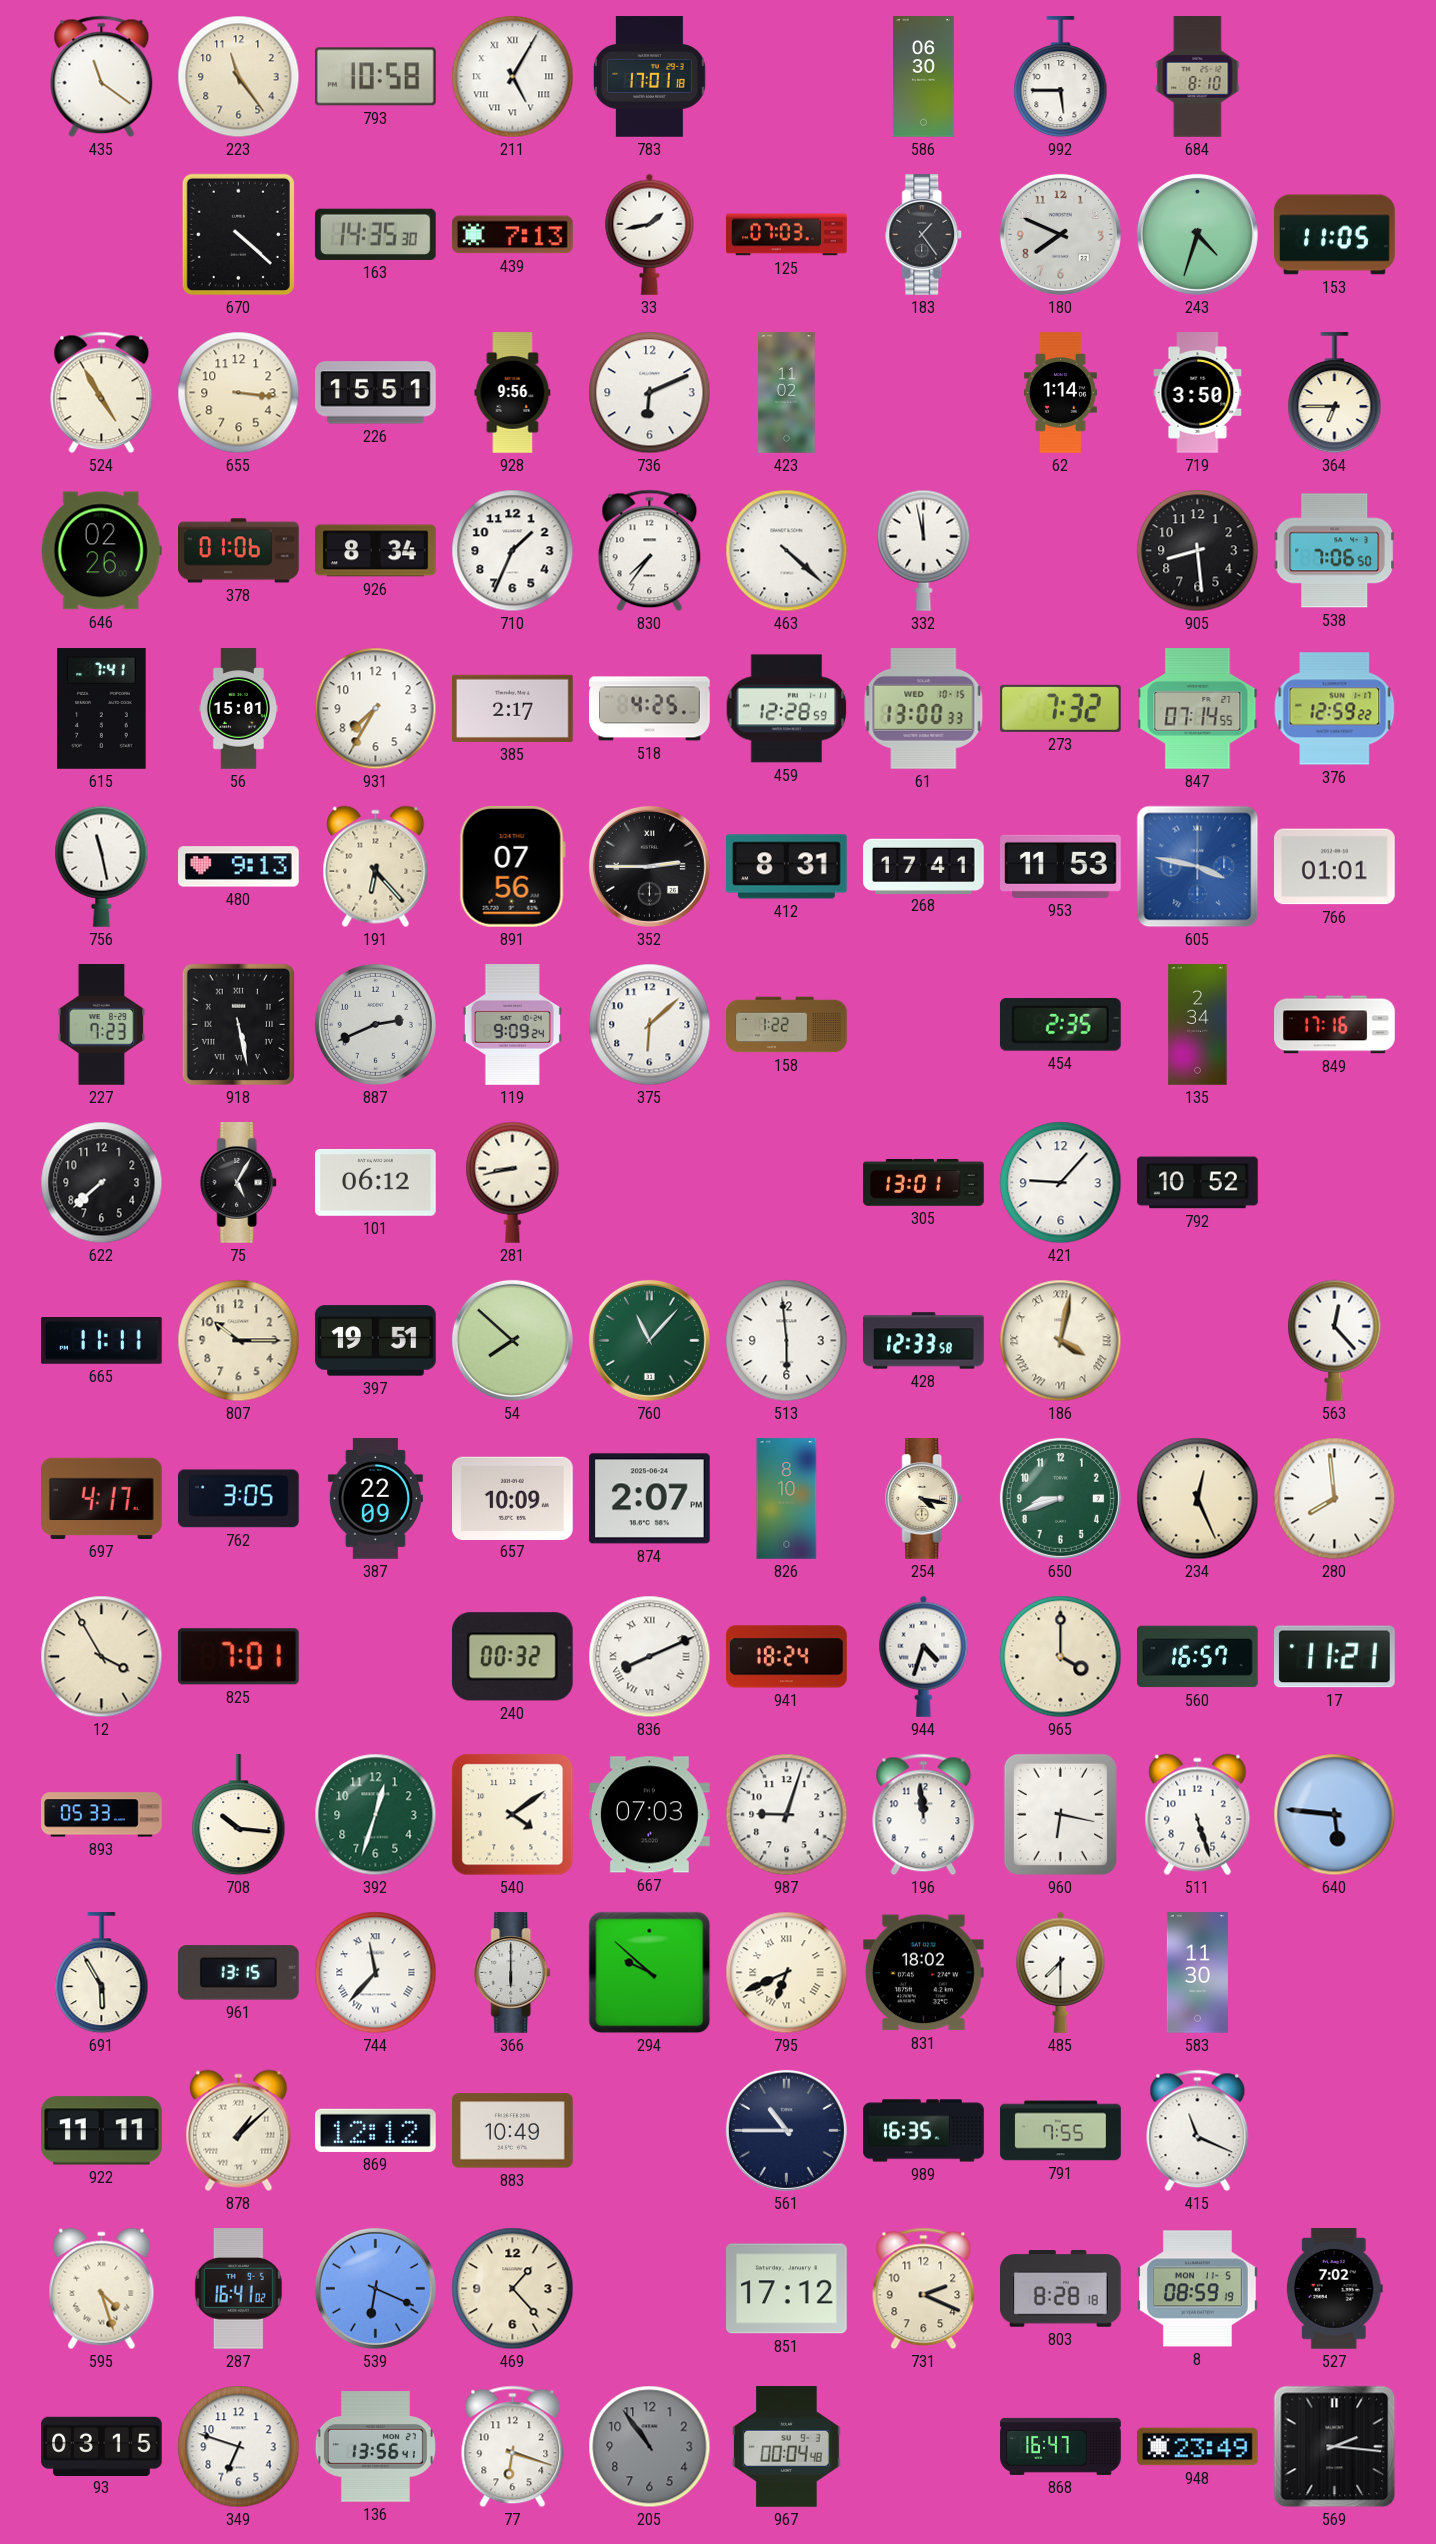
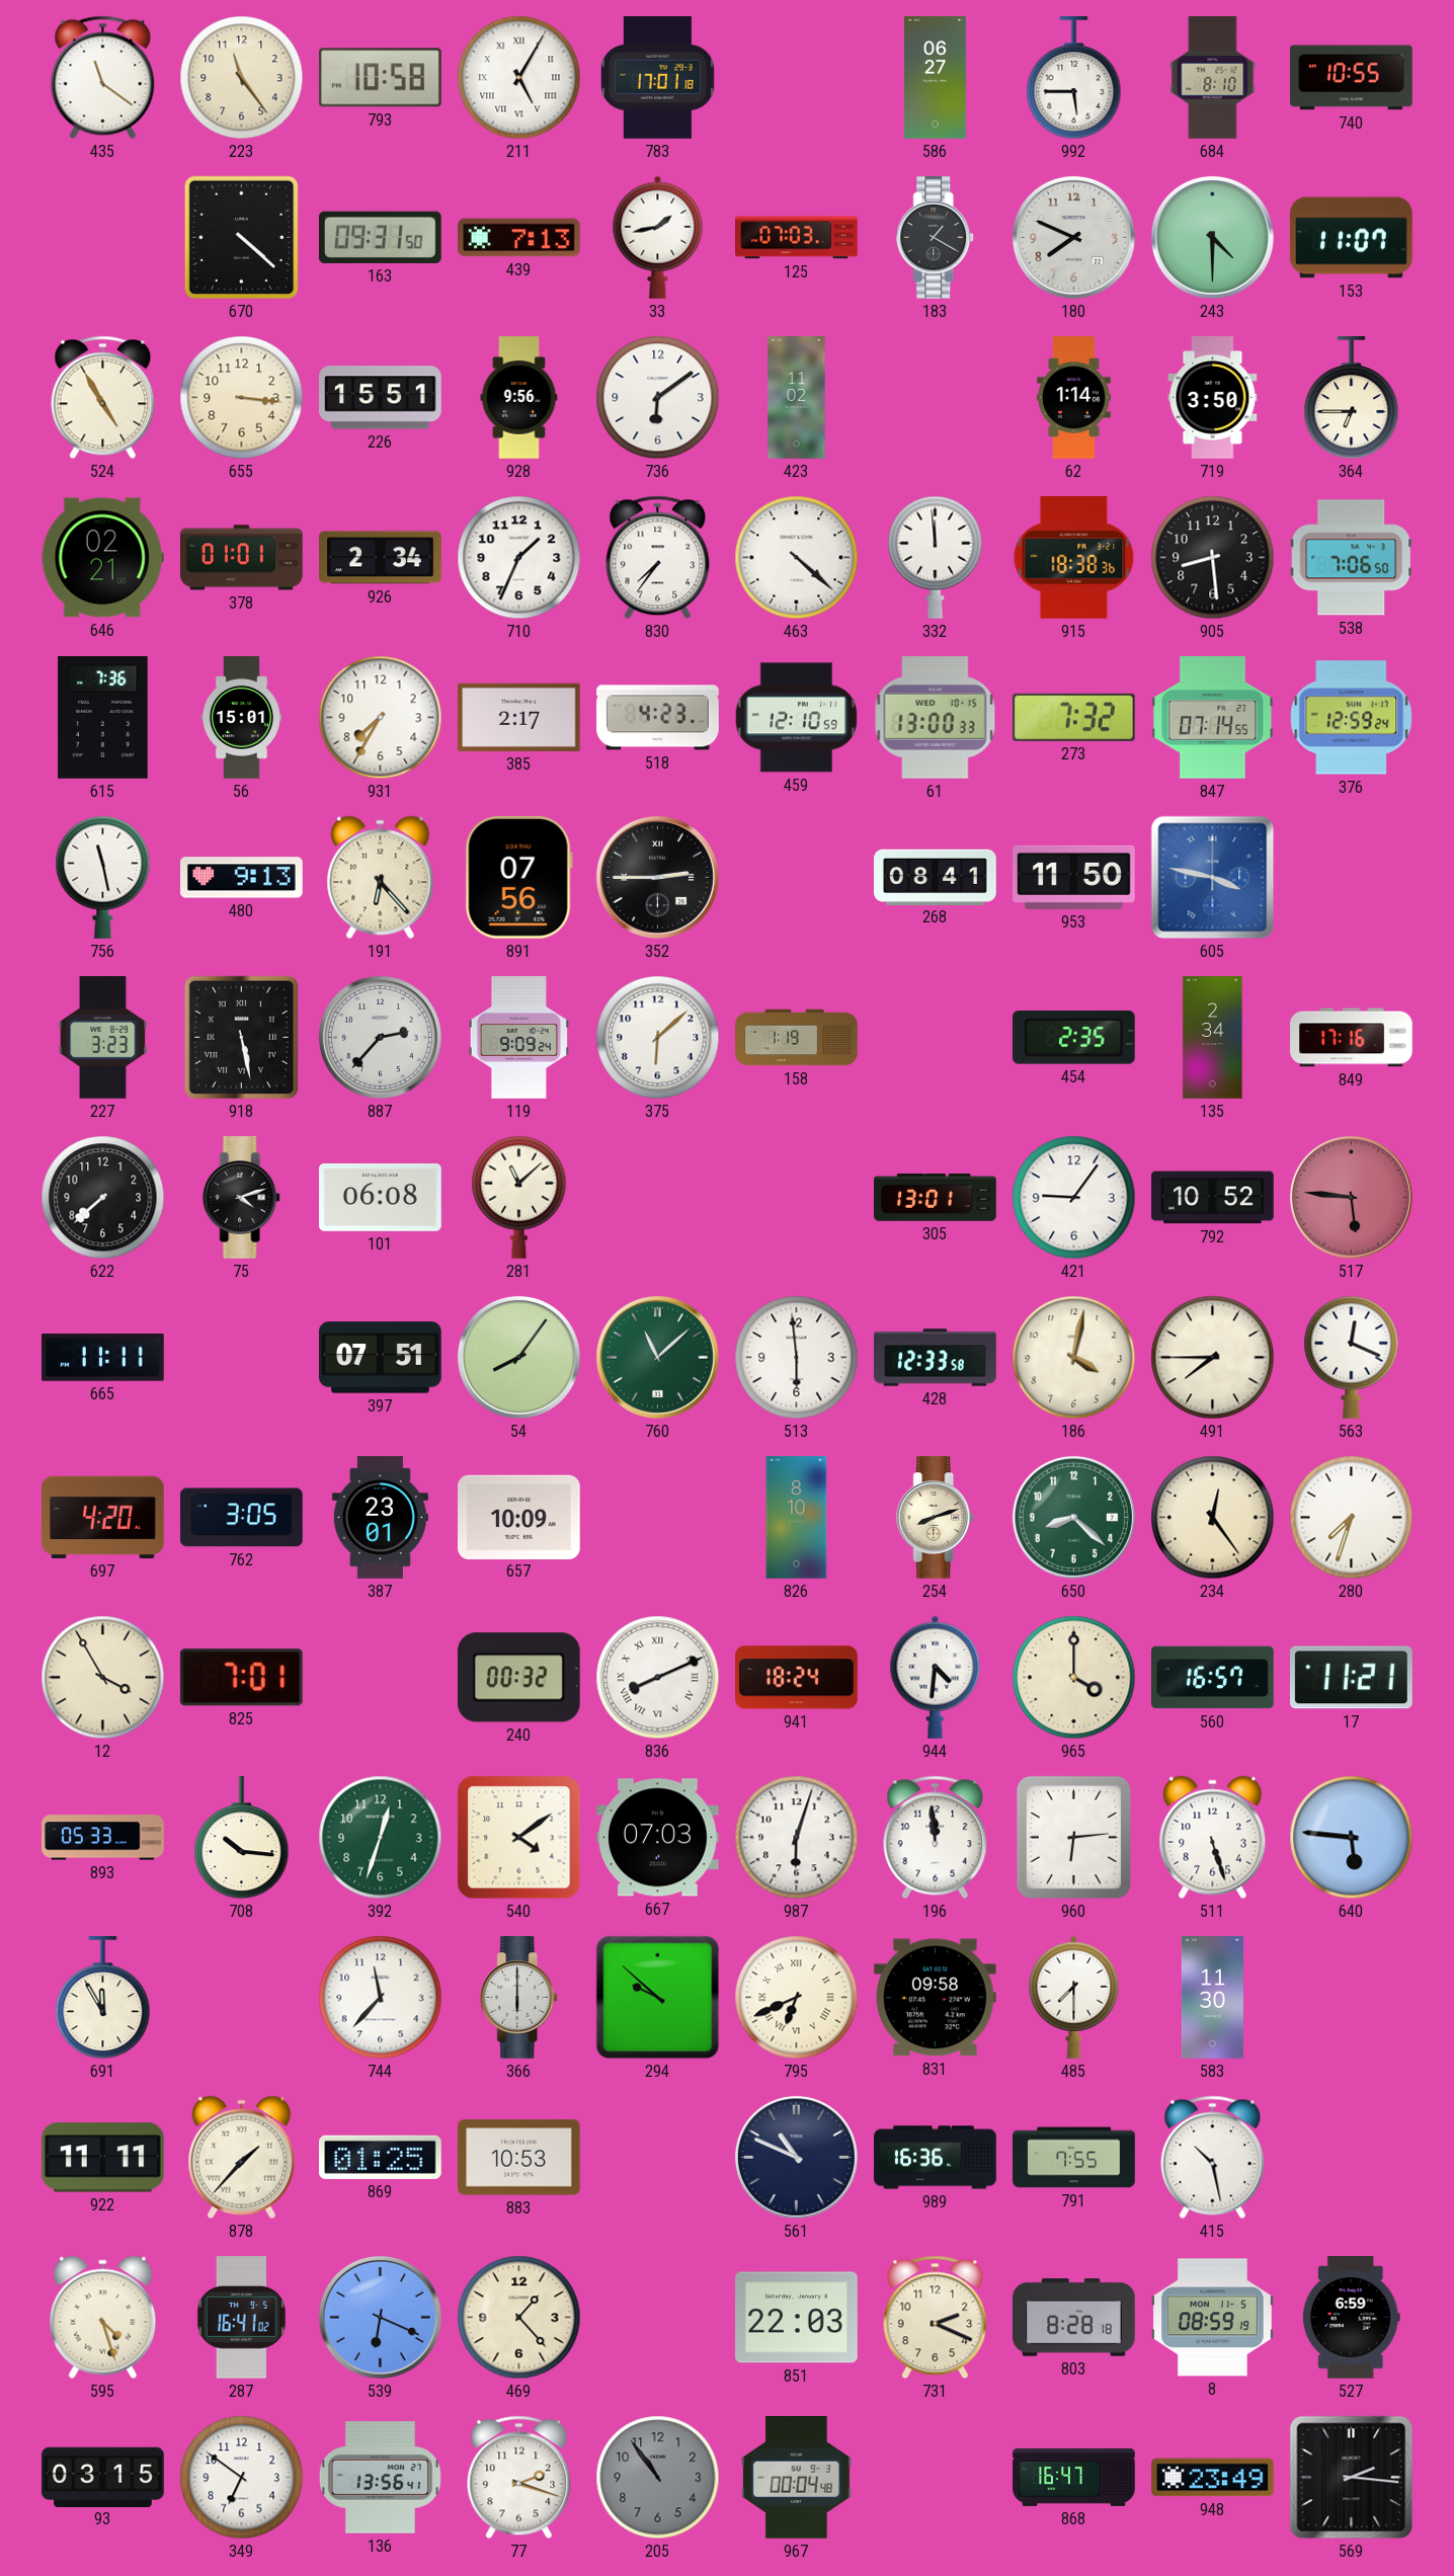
586: 06:30 -> 06:27 (935, 78)
740: none -> 10:55 (1352, 78)
163: 14:35 -> 09:31 (381, 237)
183: 1:24 -> 1:20 (936, 238)
243: 4:33 -> 4:30 (1212, 237)
153: 11:05 -> 11:07 (1352, 238)
736: 6:11 -> 6:09 (658, 398)
646: 02:26 -> 02:21 (102, 558)
378: 01:06 -> 01:01 (242, 558)
926: 8:34 -> 2:34 (381, 558)
332: 11:58 -> 11:59 (936, 557)
915: none -> 18:38 (1074, 558)
615: 7:41 -> 7:36 (103, 718)
518: 4:25 -> 4:23 (658, 718)
459: 12:28 -> 12:10 (797, 718)
376: 12:59:22 -> 12:59:24 (1352, 718)
412: 8:31 -> none (787, 867)
268: 17:41 -> 08:41 (936, 877)
953: 11:53 -> 11:50 (1074, 877)
766: 01:01 -> none (1335, 867)
227: 7:23 -> 3:23 (103, 1038)
887: 2:41 -> 2:37 (380, 1037)
158: 1:22 -> 1:19 (797, 1038)
75: 5:05 -> 4:12 (242, 1198)
101: 06:12 -> 06:08 (381, 1198)
281: 8:43 -> 11:08 (519, 1197)
421: 9:07 -> 9:06 (1074, 1198)
517: none -> 5:46 (1351, 1197)
807: 10:15 -> none (239, 1341)
397: 19:51 -> 07:51 (381, 1358)
54: 7:52 -> 8:06 (518, 1357)
760: 11:07 -> 11:08 (657, 1357)
186 numerals: Roman -> Arabic (1074, 1358)
491: none -> 7:45 (1213, 1358)
563: 12:23 -> 12:19 (1352, 1357)
697: 4:17 -> 4:20 (103, 1517)
387: 22:09 -> 23:01 (380, 1518)
874: 2:07 -> none (650, 1499)
254: 4:17 -> 8:12 (936, 1518)
650: 8:42 -> 8:22 (1073, 1517)
234: 12:26 -> 12:24 (1213, 1518)
280: 7:59 -> 7:33 (1352, 1518)
944: 4:33 -> 4:31 (936, 1677)
987: 9:03 -> 6:03 (797, 1838)
960: 6:17 -> 6:14 (1073, 1837)
691: 5:55 -> 11:55 (103, 1999)
961: 13:15 -> none (239, 1973)
744 numerals: Roman -> Arabic (381, 1998)
831: 18:02 -> 09:58 (935, 1998)
878: 1:08 -> 1:37 (242, 2158)
869: 12:12 -> 01:25 (381, 2157)
883: 10:49 -> 10:53 (519, 2158)
561: 10:45 -> 10:49 (796, 2157)
989: 16:35 -> 16:36 (936, 2158)
415: 11:19 -> 10:28 (1213, 2158)
851: 17:12 -> 22:03 (797, 2318)
527: 7:02 -> 6:59 (1351, 2318)
349: 6:48 -> 6:51 (242, 2478)
77: 6:18 -> 2:18 (519, 2478)
